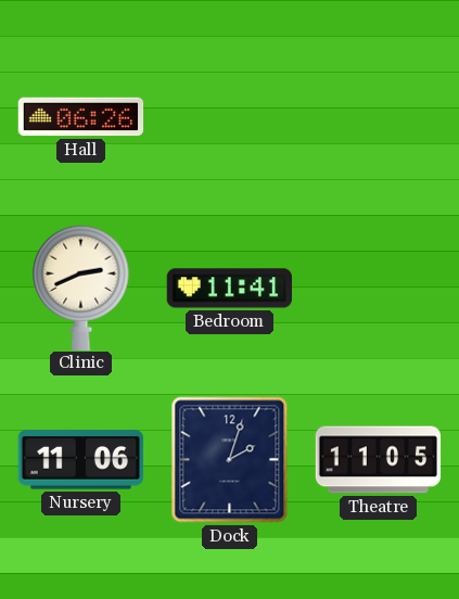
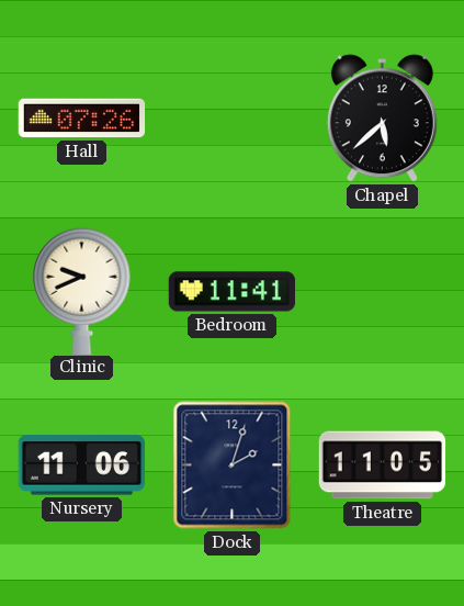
Hall: 06:26 -> 07:26 (82, 119)
Chapel: none -> 5:38 (382, 119)
Clinic: 2:41 -> 9:41 (82, 291)
